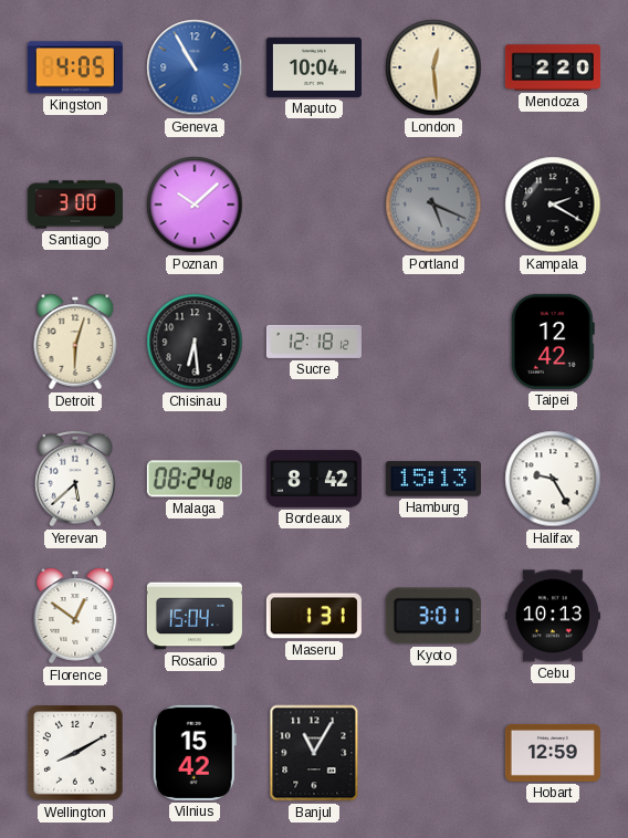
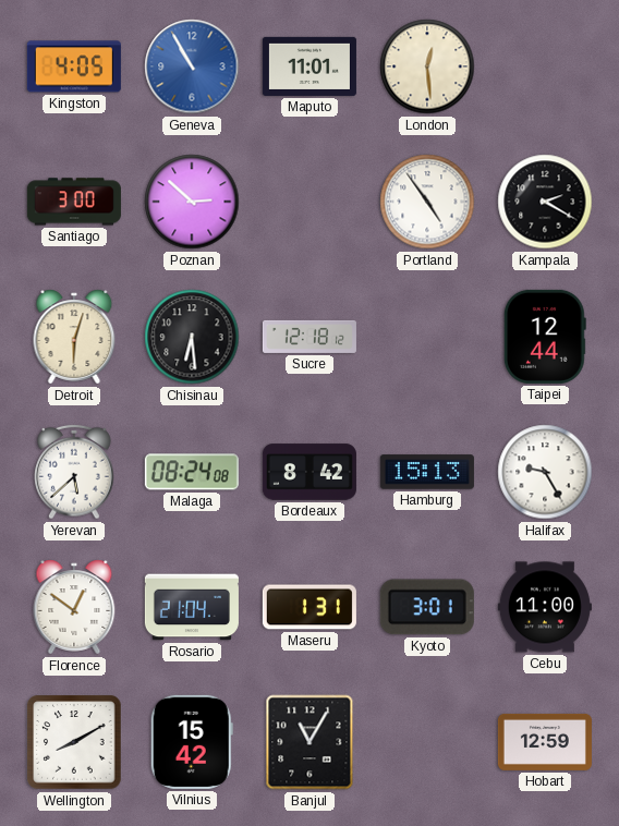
Maputo: 10:04 -> 11:01 (309, 66)
Mendoza: 2:20 -> none (553, 67)
Poznan: 10:08 -> 2:52 (192, 202)
Portland: 5:19 -> 4:54 (427, 202)
Portland dial: grey -> white (427, 202)
Taipei: 12:42 -> 12:44 (545, 337)
Rosario: 15:04 -> 21:04 (192, 607)
Cebu: 10:13 -> 11:00 (545, 607)
